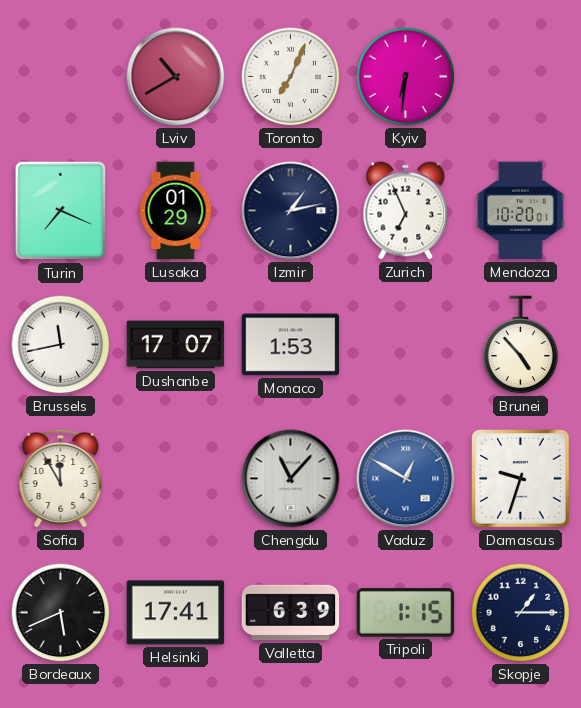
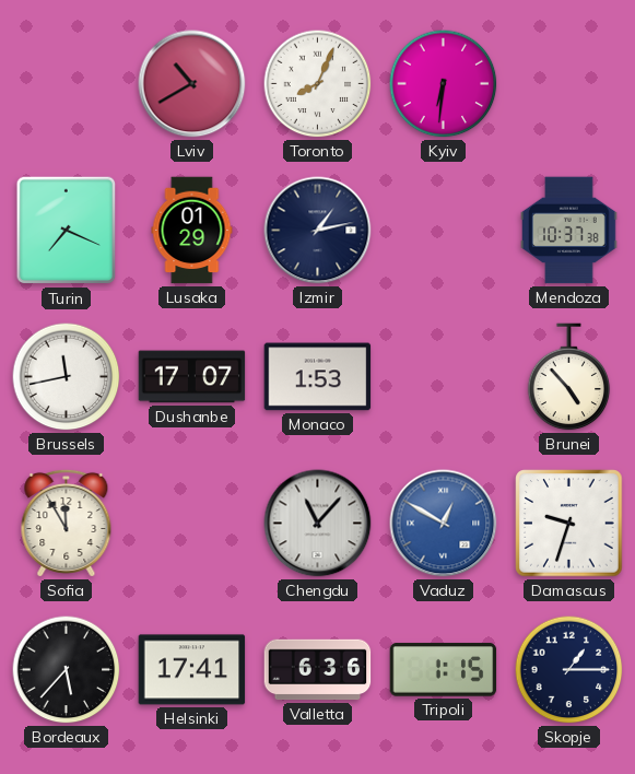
Toronto: 7:04 -> 8:04 (318, 84)
Zurich: 6:56 -> none (406, 211)
Mendoza: 10:20 -> 10:37 (569, 231)
Bordeaux: 5:41 -> 5:37 (67, 670)
Valletta: 6:39 -> 6:36 (318, 670)
